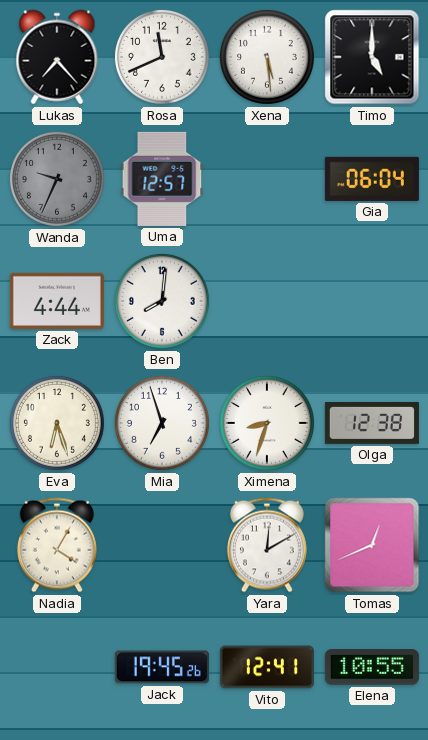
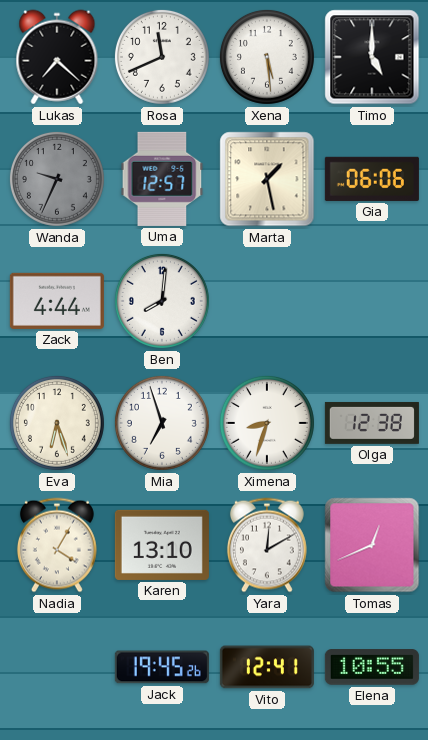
Lukas: 7:23 -> 7:22 (57, 57)
Marta: none -> 1:28 (267, 179)
Gia: 06:04 -> 06:06 (372, 179)
Karen: none -> 13:10 (162, 545)
